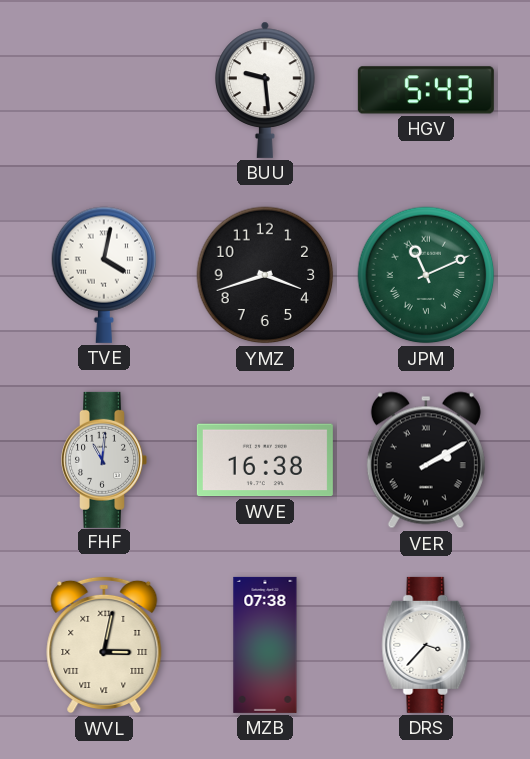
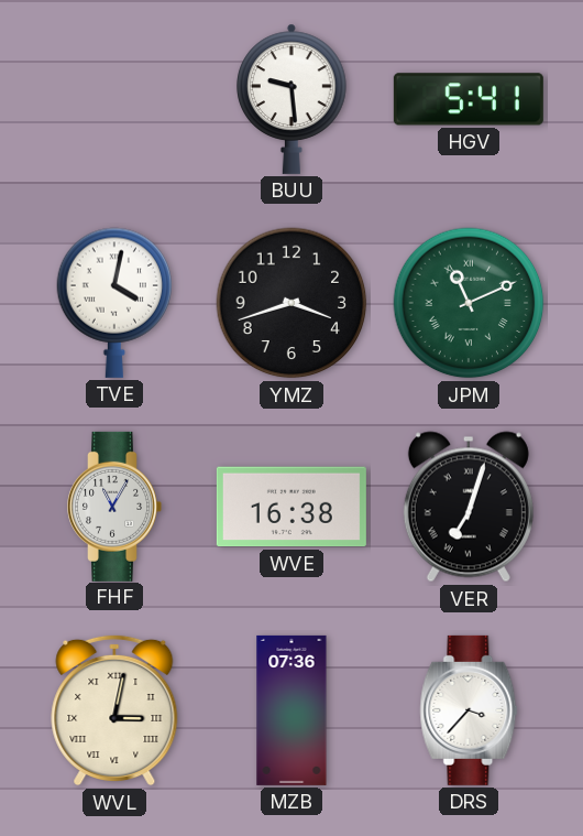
HGV: 5:43 -> 5:41 (469, 99)
FHF: 11:01 -> 11:05 (114, 507)
VER: 2:10 -> 7:03 (469, 507)
MZB: 07:38 -> 07:36 (291, 710)
